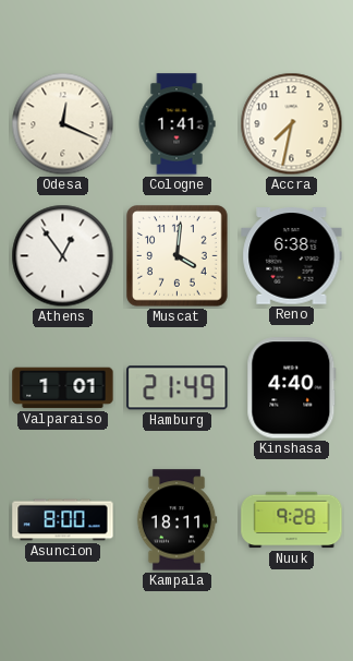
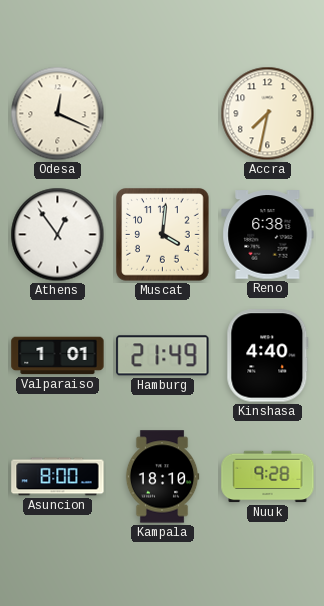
Cologne: 1:41 -> none (176, 124)
Kampala: 18:11 -> 18:10 (162, 477)
